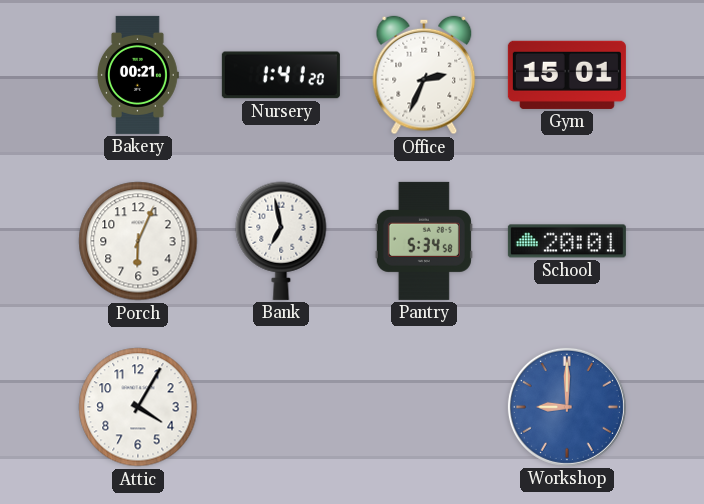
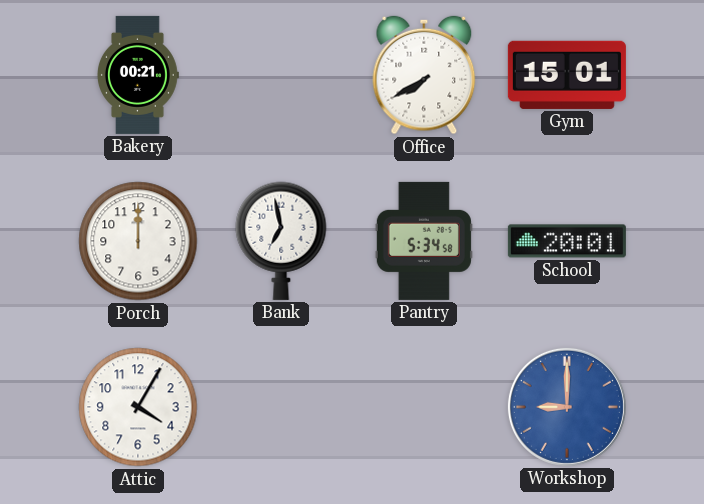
Nursery: 1:41 -> none (281, 75)
Office: 2:34 -> 7:40 (424, 75)
Porch: 6:04 -> 12:00 (138, 241)
